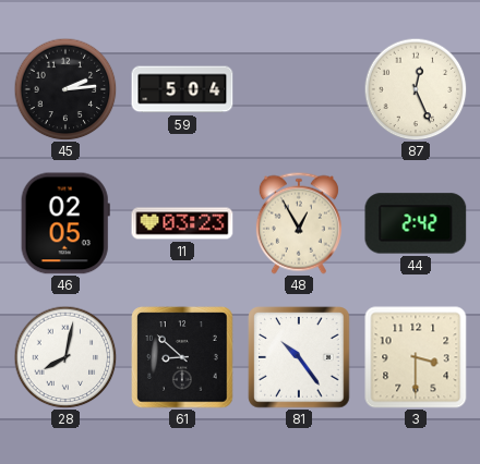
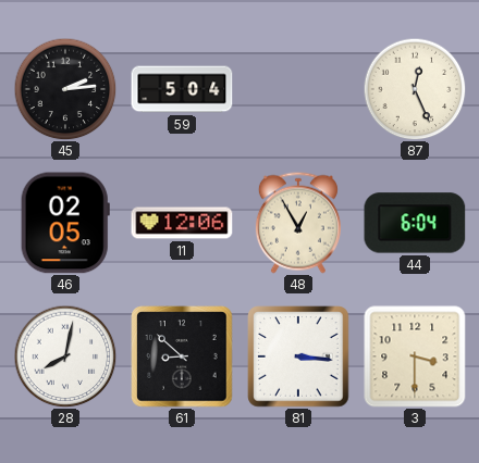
11: 03:23 -> 12:06 (182, 223)
44: 2:42 -> 6:04 (415, 223)
81: 10:24 -> 3:16 (298, 356)
